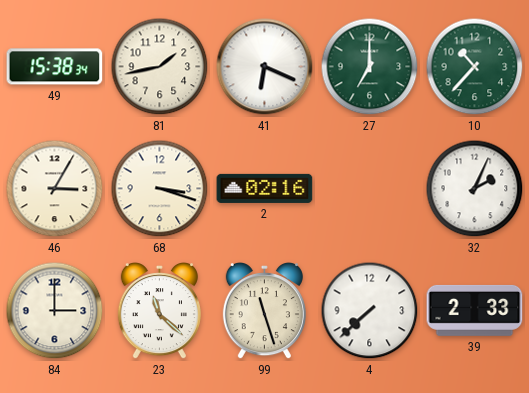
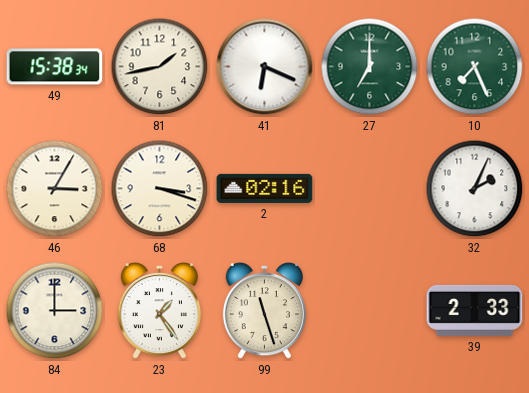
10: 10:37 -> 7:26 (475, 67)
23: 11:22 -> 1:24 (159, 312)
4: 7:38 -> none (370, 311)
